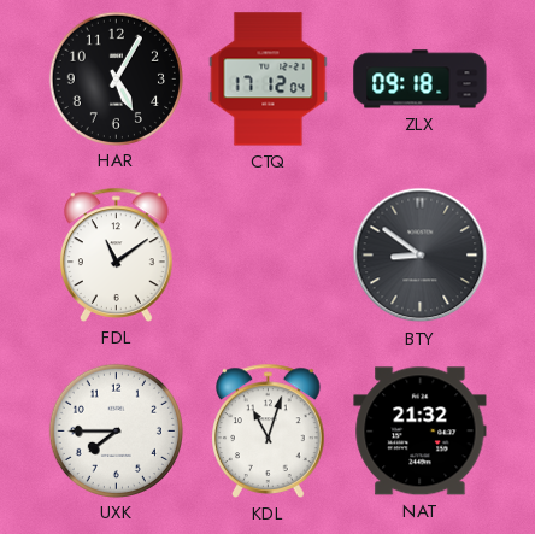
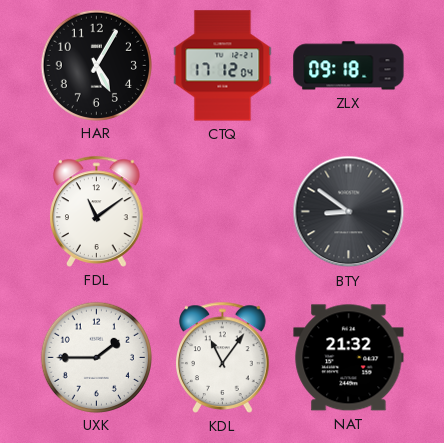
UXK: 7:45 -> 1:45 (96, 357)
KDL: 11:03 -> 11:06 (223, 357)
